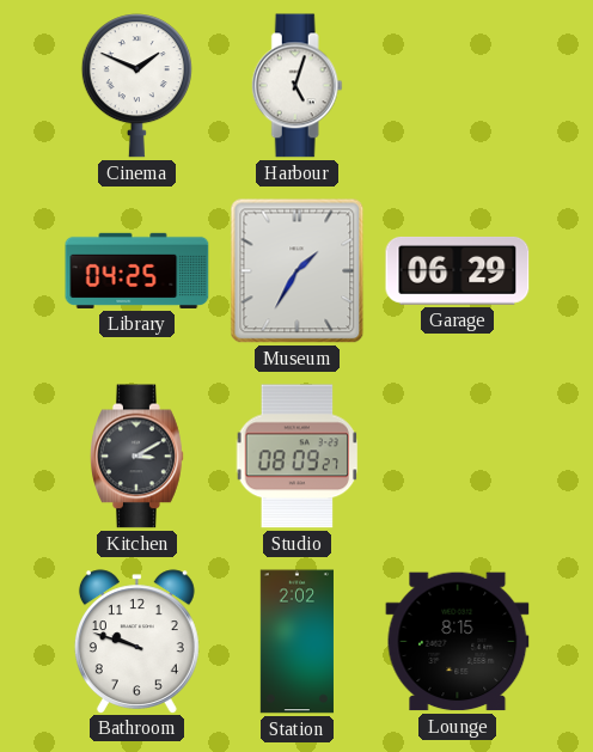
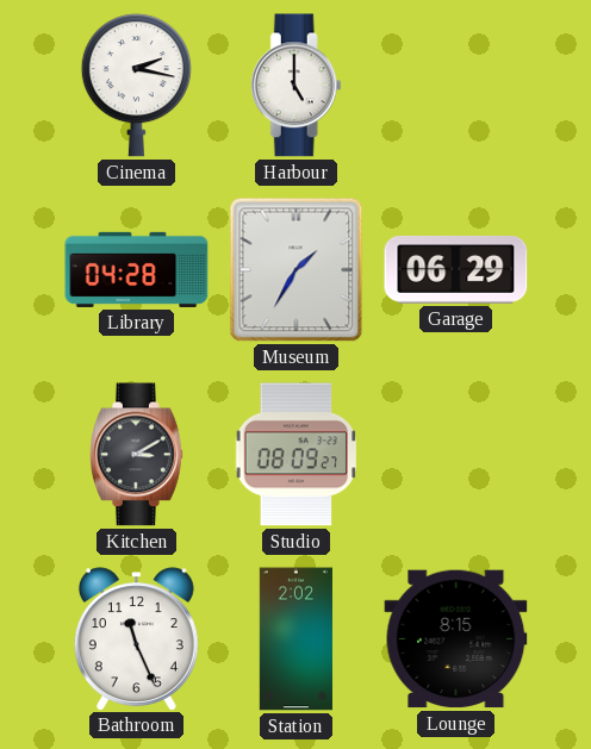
Cinema: 1:49 -> 2:17 (136, 86)
Harbour: 5:03 -> 5:00 (295, 86)
Library: 04:25 -> 04:28 (137, 269)
Bathroom: 9:48 -> 11:26 (136, 638)
